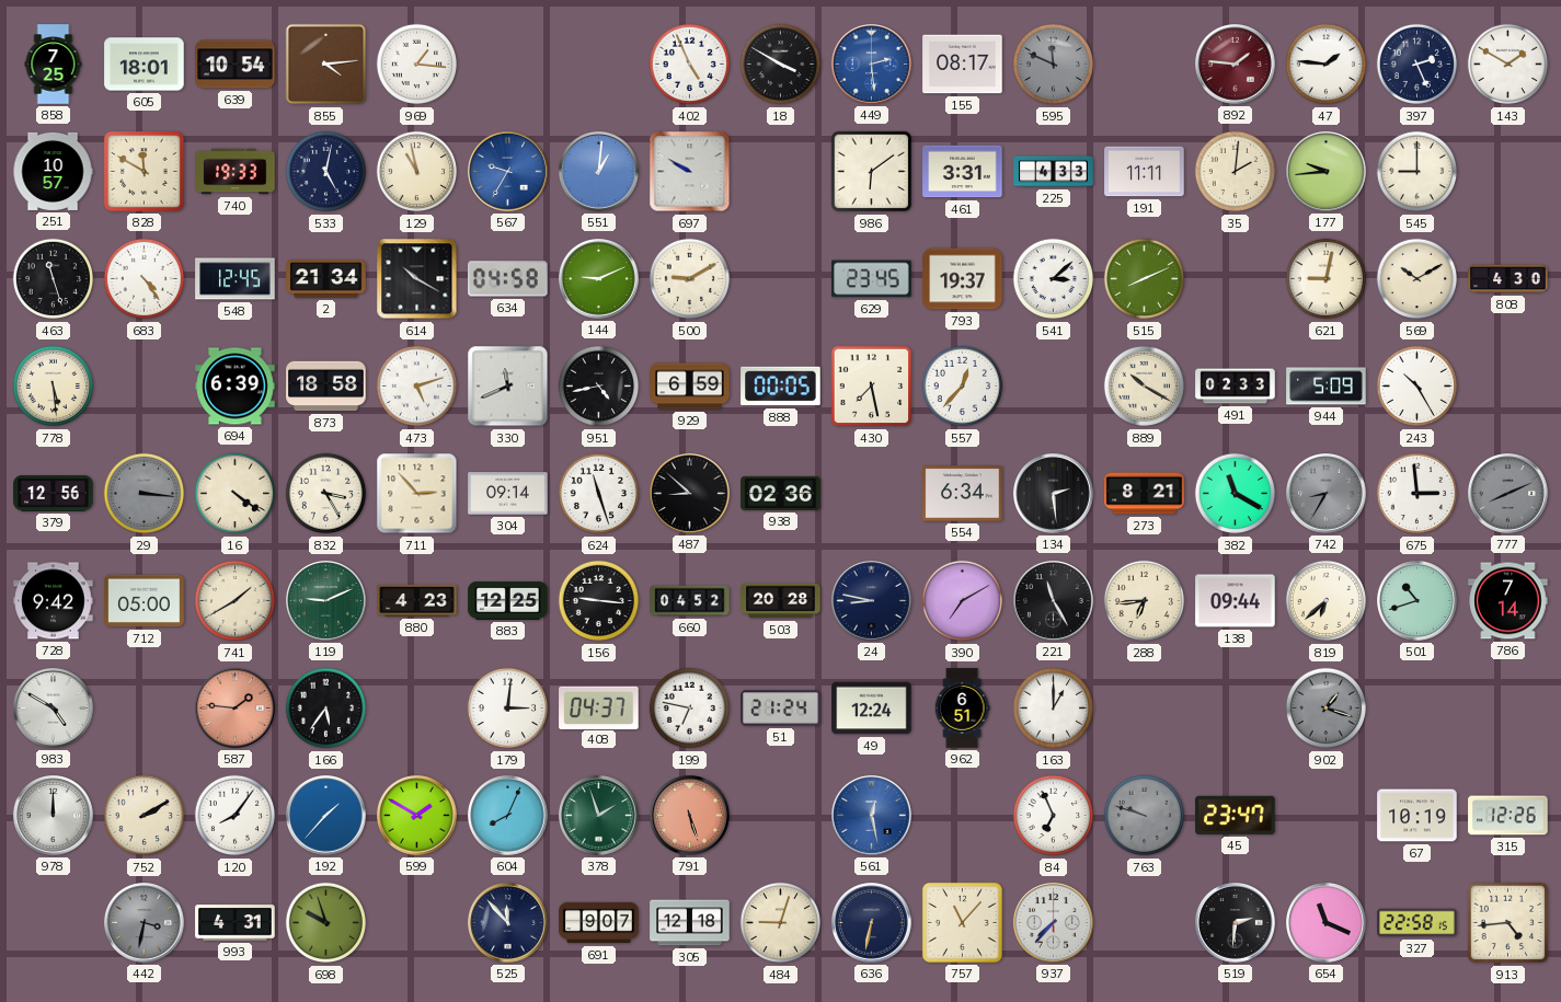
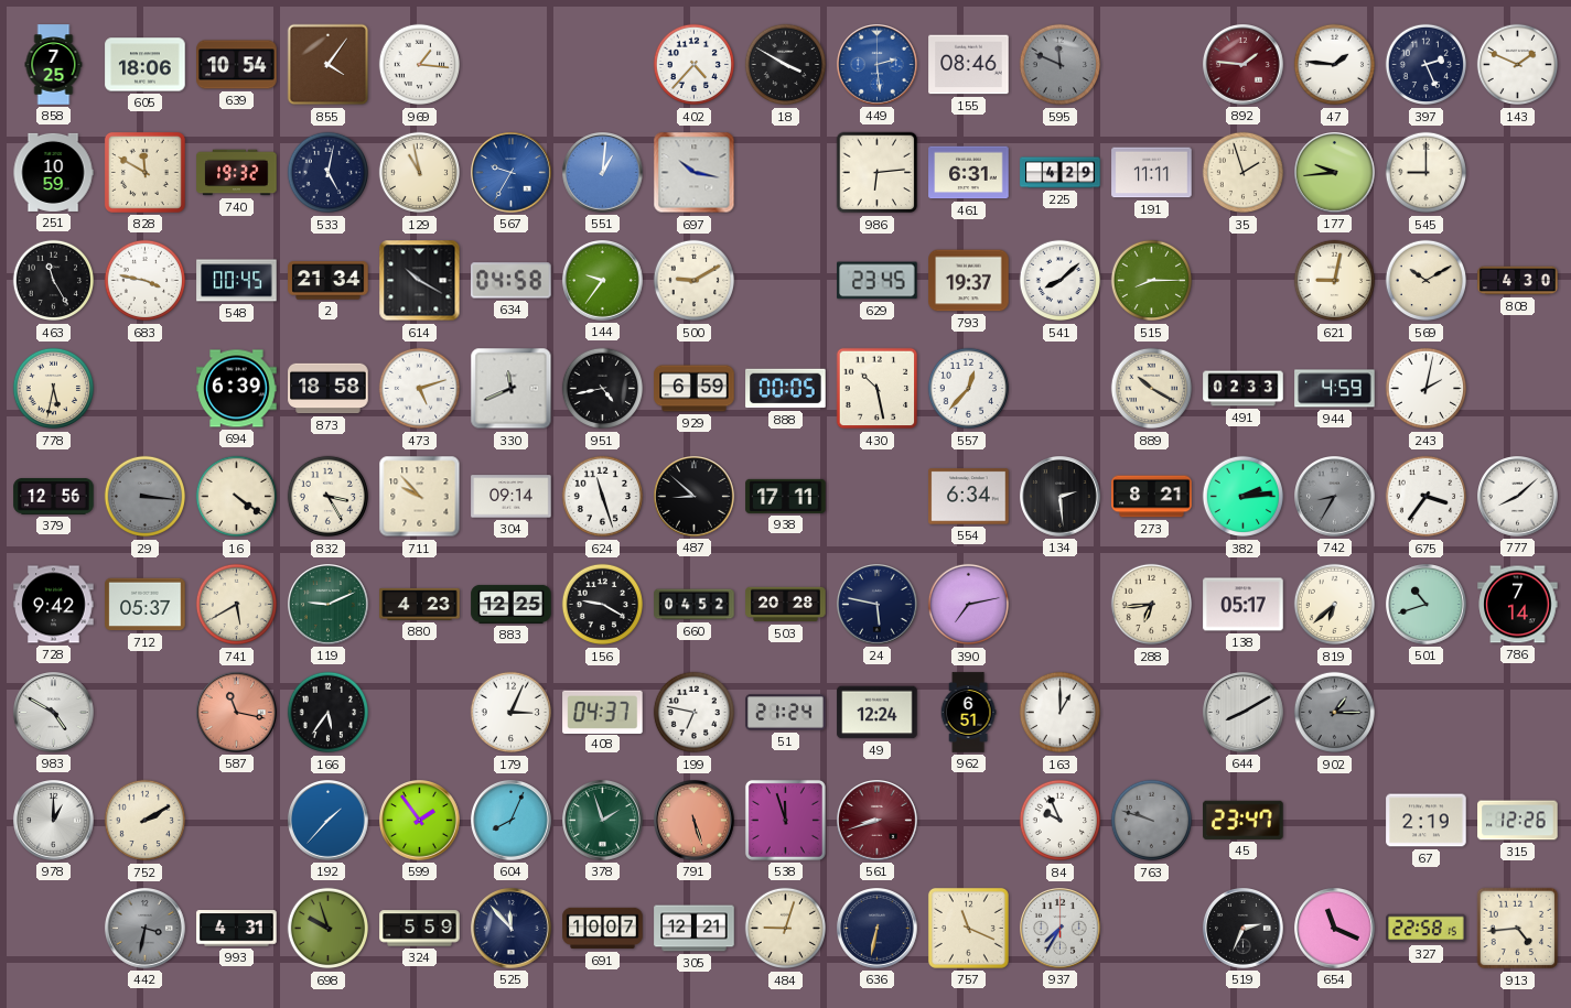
605: 18:01 -> 18:06 (146, 65)
855: 4:14 -> 4:06 (329, 65)
402: 4:56 -> 4:37 (695, 65)
155: 08:17 -> 08:46 (969, 65)
143: 1:50 -> 1:49 (1518, 65)
251: 10:57 -> 10:59 (53, 172)
740: 19:33 -> 19:32 (237, 173)
697: 9:50 -> 10:17 (695, 173)
986: 6:09 -> 6:14 (878, 173)
461: 3:31 -> 6:31 (969, 173)
225: 4:33 -> 4:29 (1061, 173)
35: 2:01 -> 1:57 (1244, 173)
463: 11:27 -> 11:25 (54, 281)
683: 4:24 -> 3:47 (146, 281)
548: 12:45 -> 00:45 (237, 281)
144: 9:11 -> 9:36 (603, 281)
541: 3:08 -> 8:08 (1061, 281)
515: 8:11 -> 8:15 (1152, 281)
778: 5:29 -> 5:32 (54, 389)
430: 7:28 -> 10:28 (878, 389)
944: 5:09 -> 4:59 (1335, 389)
243: 10:25 -> 2:02 (1427, 389)
711: 2:53 -> 9:53 (420, 497)
938: 02:36 -> 17:11 (786, 496)
382: 11:20 -> 2:14 (1244, 497)
675: 2:59 -> 3:36 (1427, 497)
777: 8:11 -> 8:08 (1518, 497)
777 dial: grey -> white (1518, 497)
712: 05:00 -> 05:37 (146, 605)
741: 1:40 -> 5:40 (237, 605)
156: 9:16 -> 9:20 (603, 605)
24: 8:47 -> 5:47 (878, 605)
390: 7:10 -> 7:13 (969, 605)
221: 11:25 -> none (1054, 601)
138: 09:44 -> 05:17 (1244, 605)
587: 1:46 -> 11:17 (237, 713)
179: 3:01 -> 3:04 (512, 713)
644: none -> 8:10 (1244, 713)
902: 1:18 -> 1:15 (1335, 713)
978: 12:00 -> 1:00 (54, 821)
120: 8:06 -> none (236, 816)
599: 1:50 -> 1:54 (420, 821)
538: none -> 11:57 (785, 820)
561: 12:28 -> 8:42 (878, 821)
561 dial: blue -> burgundy (878, 821)
84: 6:56 -> 9:56 (1061, 821)
67: 10:19 -> 2:19 (1427, 821)
324: none -> 5:59 (420, 929)
691: 9:07 -> 10:07 (603, 929)
305: 12:18 -> 12:21 (695, 929)
757: 11:07 -> 11:19 (968, 928)
937: 7:37 -> 7:35 (1061, 929)
519: 2:31 -> 2:34 (1244, 929)
